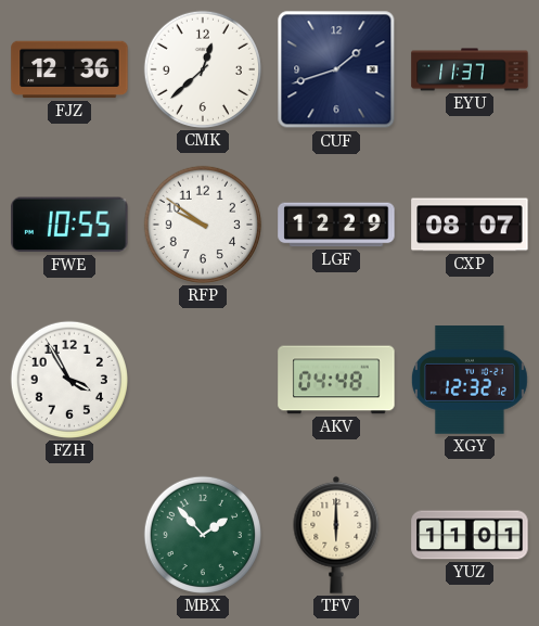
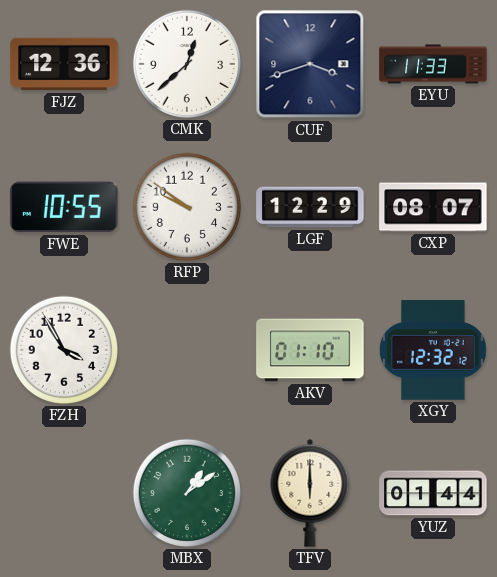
CUF: 1:42 -> 3:42 (310, 64)
EYU: 11:37 -> 11:33 (433, 64)
AKV: 04:48 -> 01:10 (310, 350)
MBX: 1:53 -> 1:09 (187, 493)
YUZ: 11:01 -> 01:44 (433, 493)
